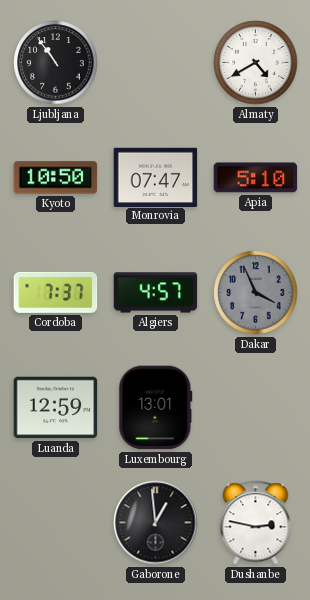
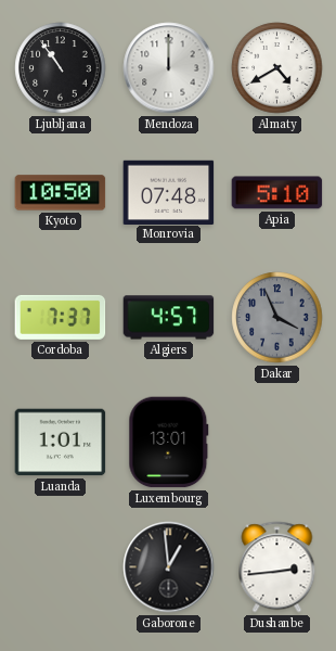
Mendoza: none -> 12:00 (169, 68)
Monrovia: 07:47 -> 07:48 (169, 192)
Luanda: 12:59 -> 1:01 (61, 443)
Dushanbe: 2:47 -> 2:44 (277, 567)
